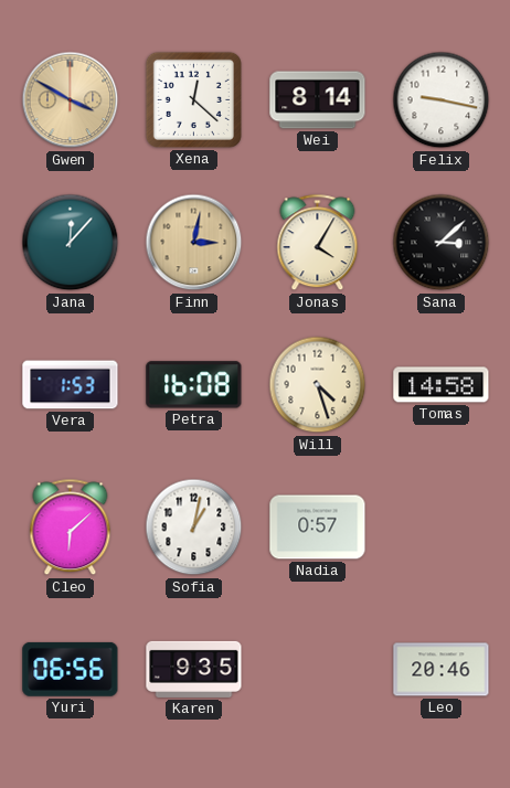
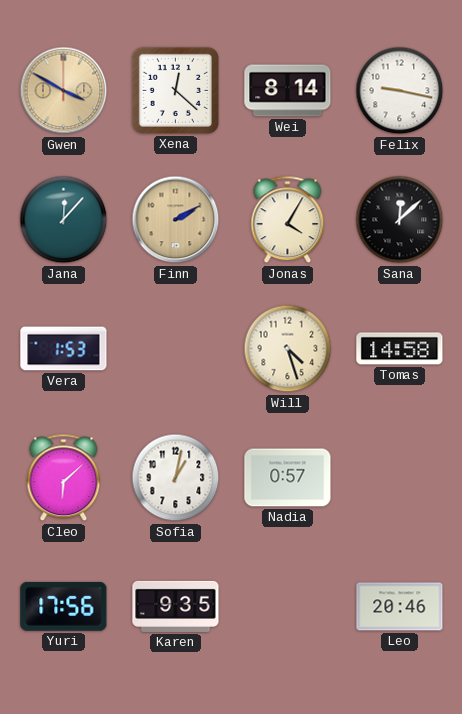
Finn: 3:02 -> 2:10 (176, 220)
Sana: 3:08 -> 12:08 (400, 220)
Petra: 16:08 -> none (194, 385)
Yuri: 06:56 -> 17:56 (64, 606)
